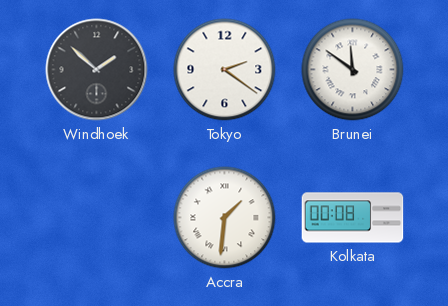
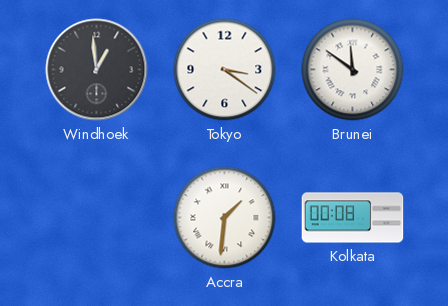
Windhoek: 1:52 -> 12:59 (97, 70)
Tokyo: 2:21 -> 3:21 (225, 70)
